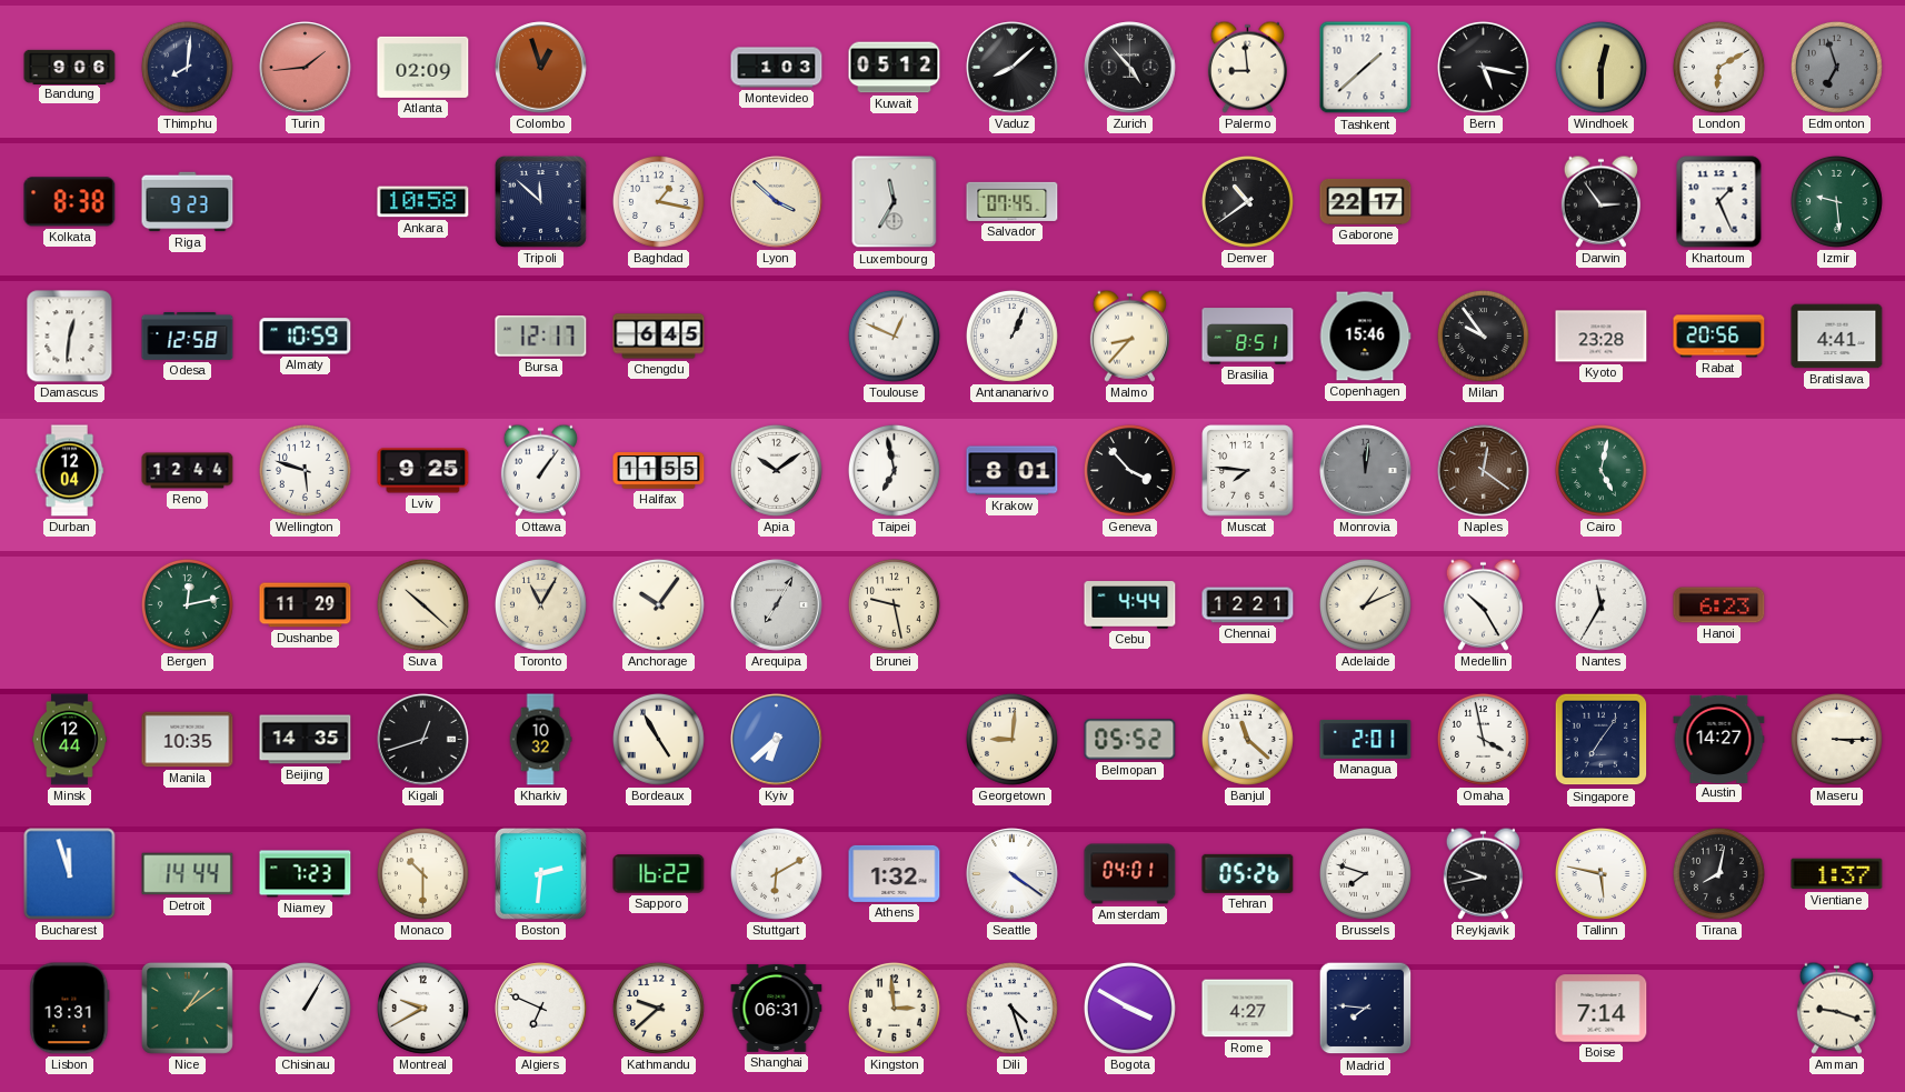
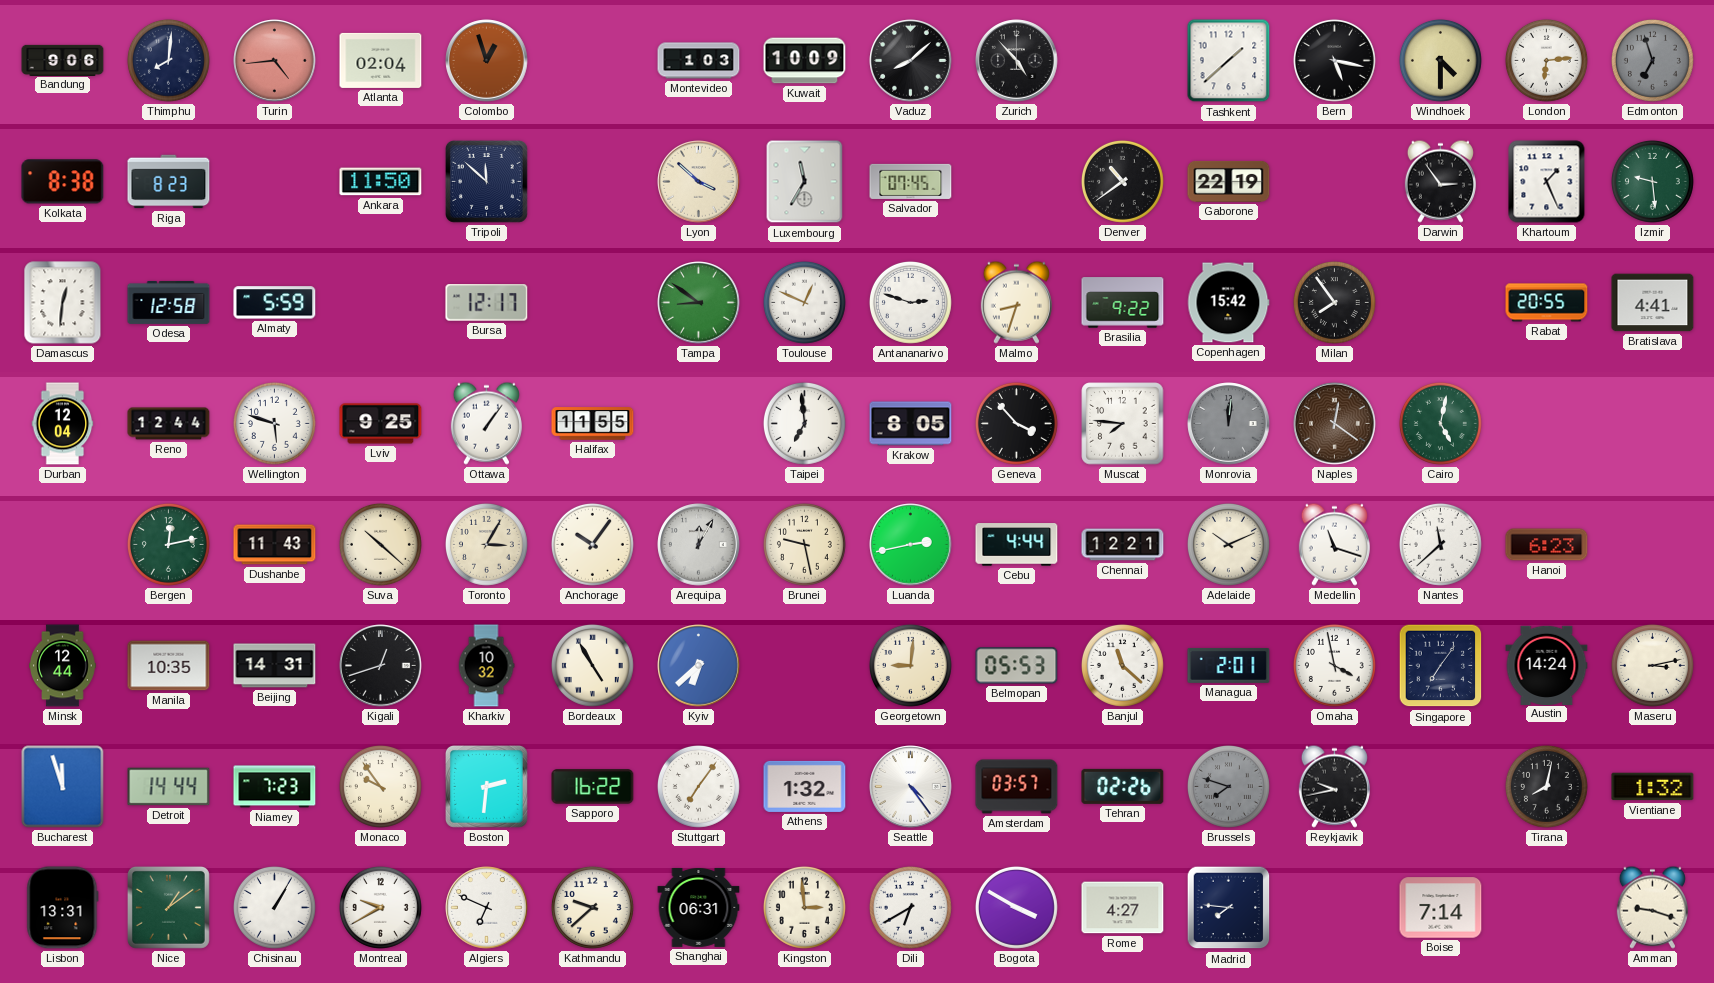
Turin: 1:44 -> 4:44 (275, 61)
Atlanta: 02:09 -> 02:04 (381, 60)
Kuwait: 05:12 -> 10:09 (805, 61)
Palermo: 8:59 -> none (1247, 67)
Windhoek: 12:30 -> 4:30 (1440, 60)
London: 6:10 -> 6:14 (1546, 60)
Riga: 9:23 -> 8:23 (169, 182)
Ankara: 10:58 -> 11:50 (381, 182)
Baghdad: 1:17 -> none (658, 201)
Gaborone: 22:17 -> 22:19 (1229, 181)
Almaty: 10:59 -> 5:59 (275, 303)
Chengdu: 6:45 -> none (659, 337)
Tampa: none -> 8:51 (699, 303)
Antananarivo: 1:04 -> 2:48 (910, 302)
Malmo: 8:37 -> 8:33 (1016, 302)
Brasilia: 8:51 -> 9:22 (1123, 303)
Copenhagen: 15:46 -> 15:42 (1228, 303)
Milan: 9:54 -> 7:54 (1334, 302)
Kyoto: 23:28 -> none (1602, 337)
Rabat: 20:56 -> 20:55 (1547, 303)
Apia: 10:09 -> none (776, 470)
Taipei: 6:58 -> 6:59 (804, 423)
Krakow: 8:01 -> 8:05 (911, 424)
Dushanbe: 11:29 -> 11:43 (275, 545)
Toronto: 11:05 -> 3:05 (486, 544)
Arequipa: 7:05 -> 12:05 (699, 545)
Luanda: none -> 2:43 (911, 545)
Adelaide: 1:11 -> 10:11 (1228, 544)
Medellin: 10:25 -> 11:18 (1334, 544)
Nantes: 11:35 -> 11:38 (1440, 544)
Beijing: 14:35 -> 14:31 (275, 666)
Belmopan: 05:52 -> 05:53 (1017, 666)
Austin: 14:27 -> 14:24 (1547, 665)
Maseru: 3:15 -> 3:13 (1652, 665)
Monaco: 10:30 -> 9:54 (380, 786)
Stuttgart: 6:10 -> 7:06 (698, 786)
Seattle: 4:21 -> 4:24 (911, 787)
Amsterdam: 04:01 -> 03:57 (1017, 787)
Tehran: 05:26 -> 02:26 (1123, 786)
Brussels dial: white -> grey (1228, 786)
Tallinn: 5:47 -> none (1600, 873)
Vientiane: 1:37 -> 1:32 (1653, 787)
Dili: 4:27 -> 6:40 (910, 907)
